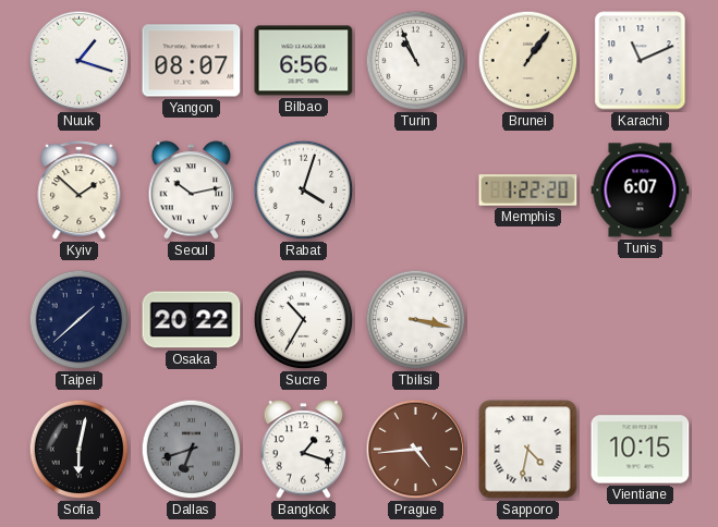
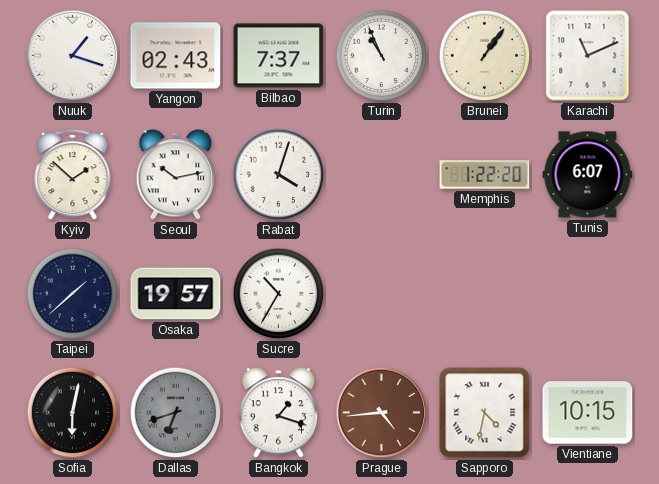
Yangon: 08:07 -> 02:43 (176, 56)
Bilbao: 6:56 -> 7:37 (279, 56)
Osaka: 20:22 -> 19:57 (176, 294)
Tbilisi: 3:17 -> none (416, 320)
